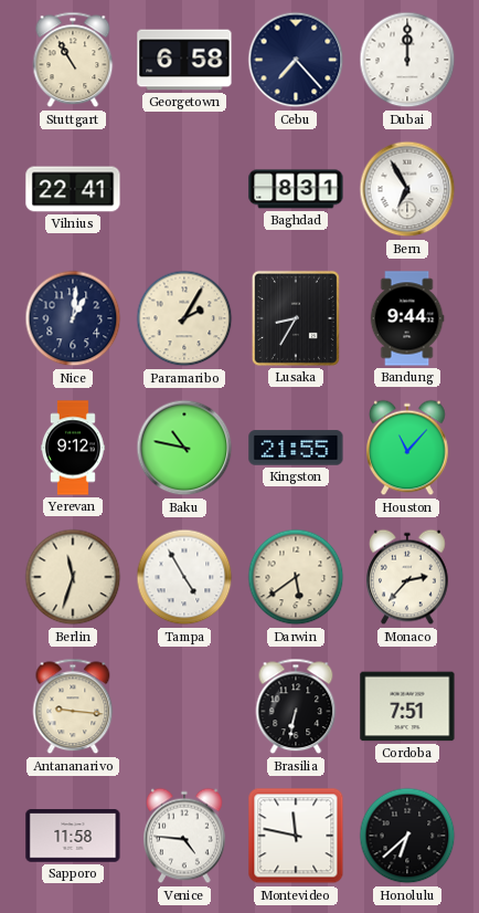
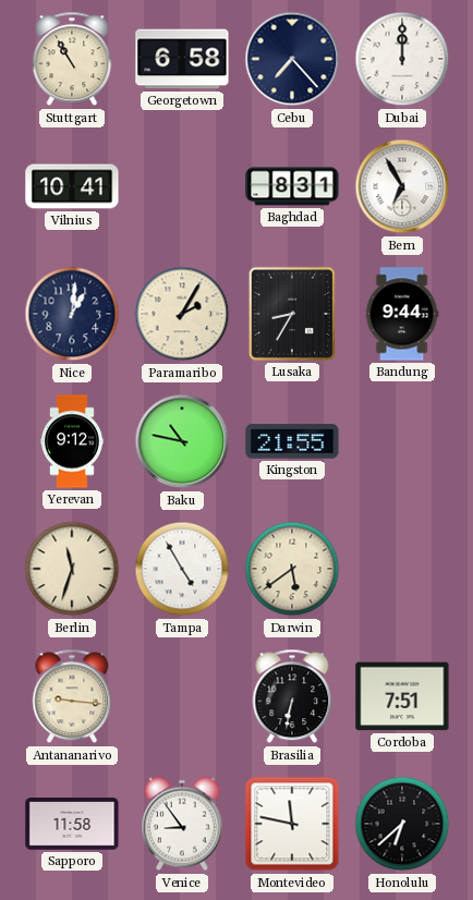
Vilnius: 22:41 -> 10:41 (72, 186)
Houston: 11:07 -> none (408, 448)
Monaco: 2:37 -> none (408, 577)
Venice: 4:46 -> 8:54 (183, 824)
